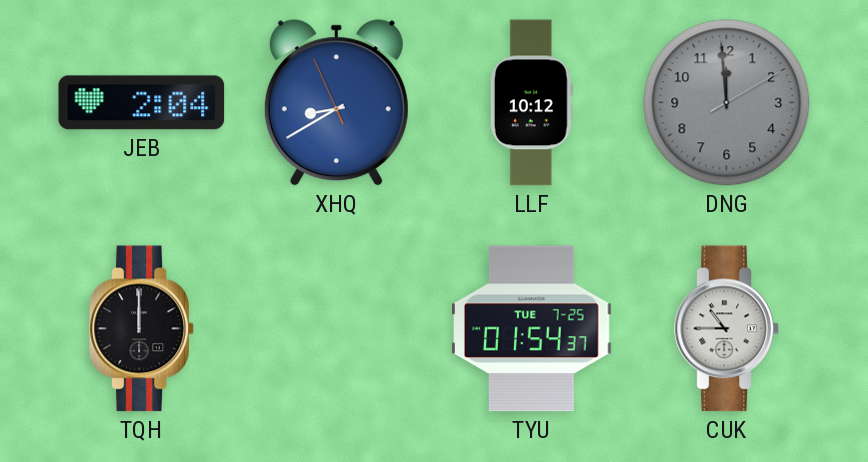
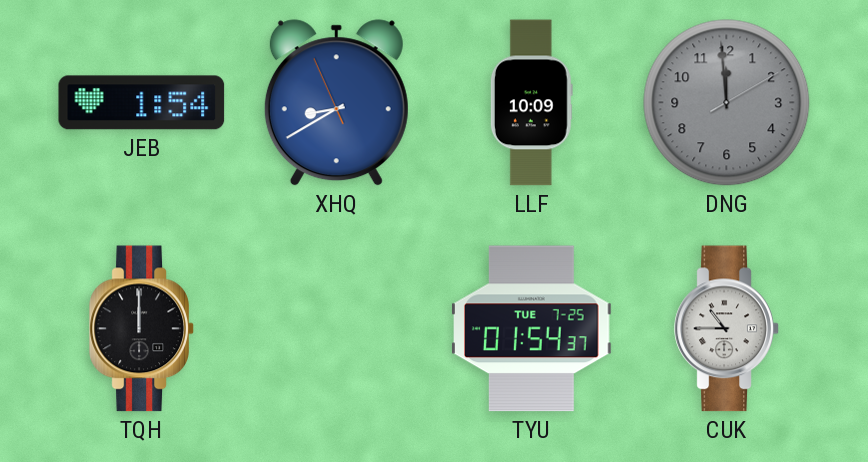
JEB: 2:04 -> 1:54 (142, 103)
LLF: 10:12 -> 10:09 (531, 103)
